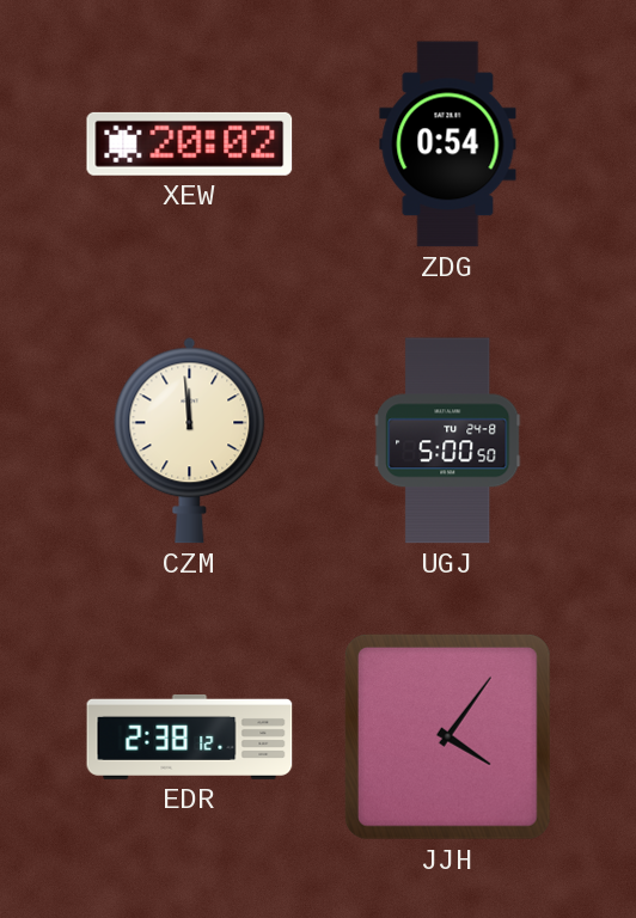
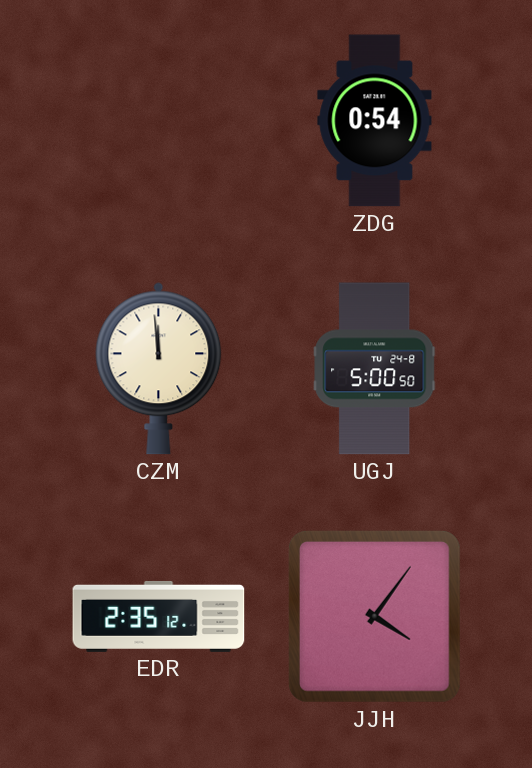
XEW: 20:02 -> none (190, 143)
EDR: 2:38 -> 2:35 (159, 616)
